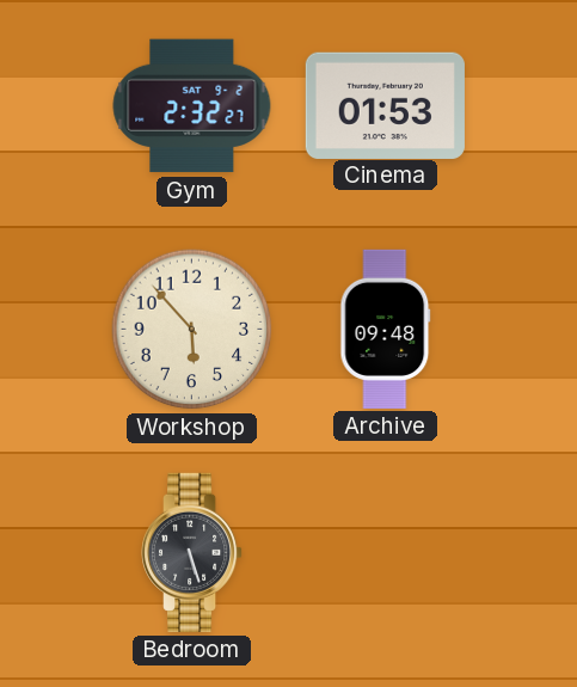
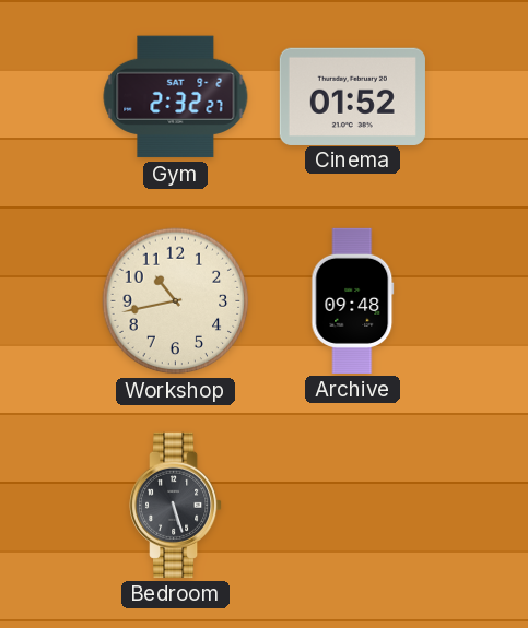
Cinema: 01:53 -> 01:52 (352, 96)
Workshop: 5:53 -> 10:43 (176, 301)
